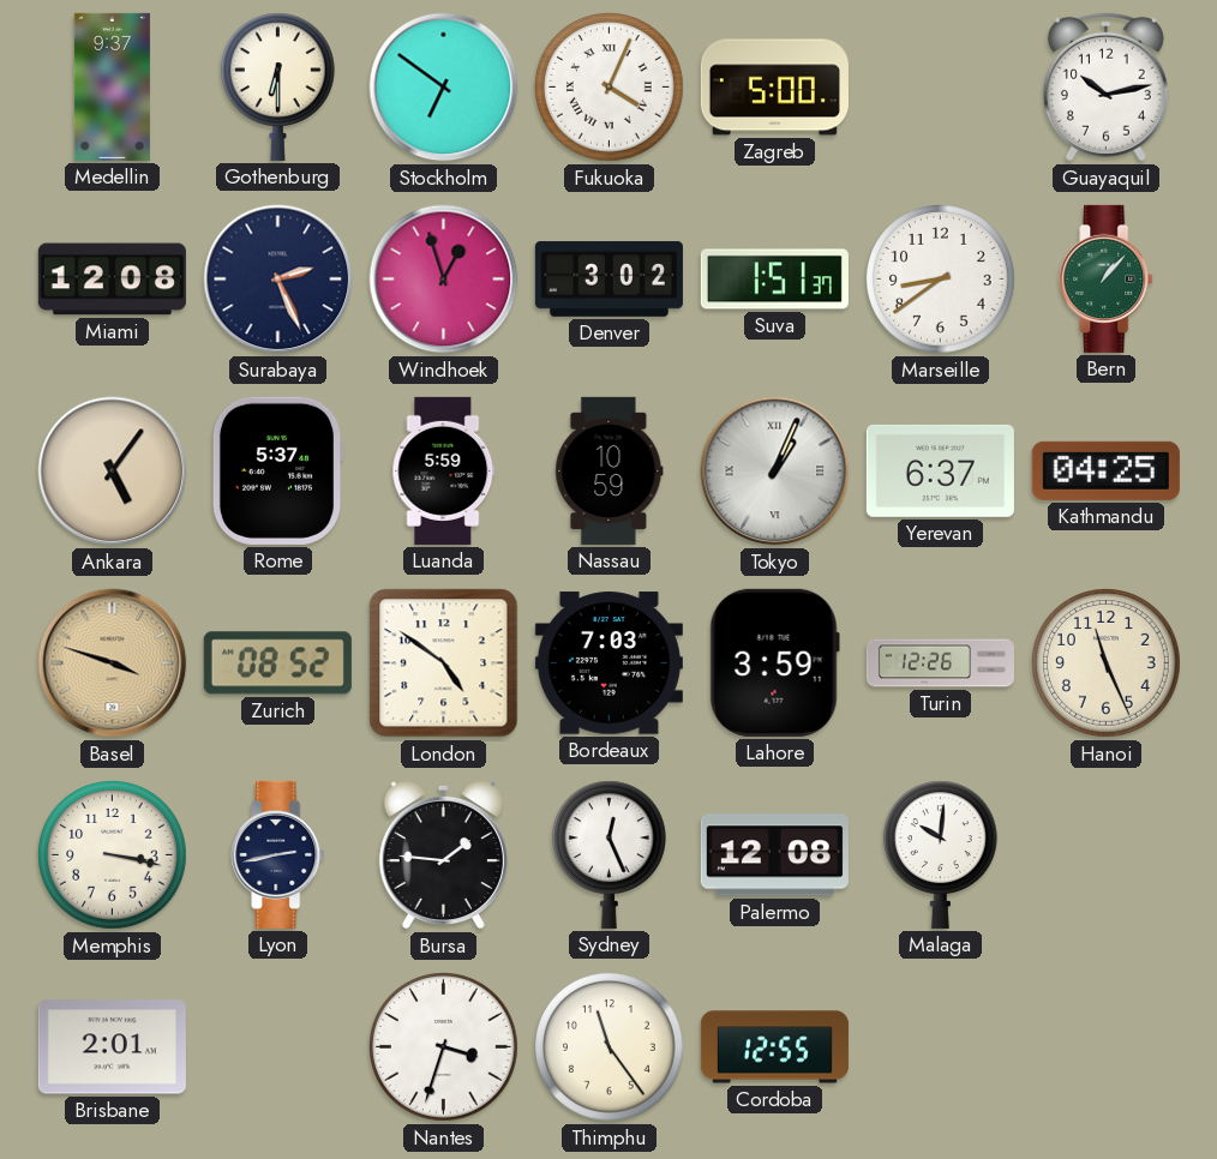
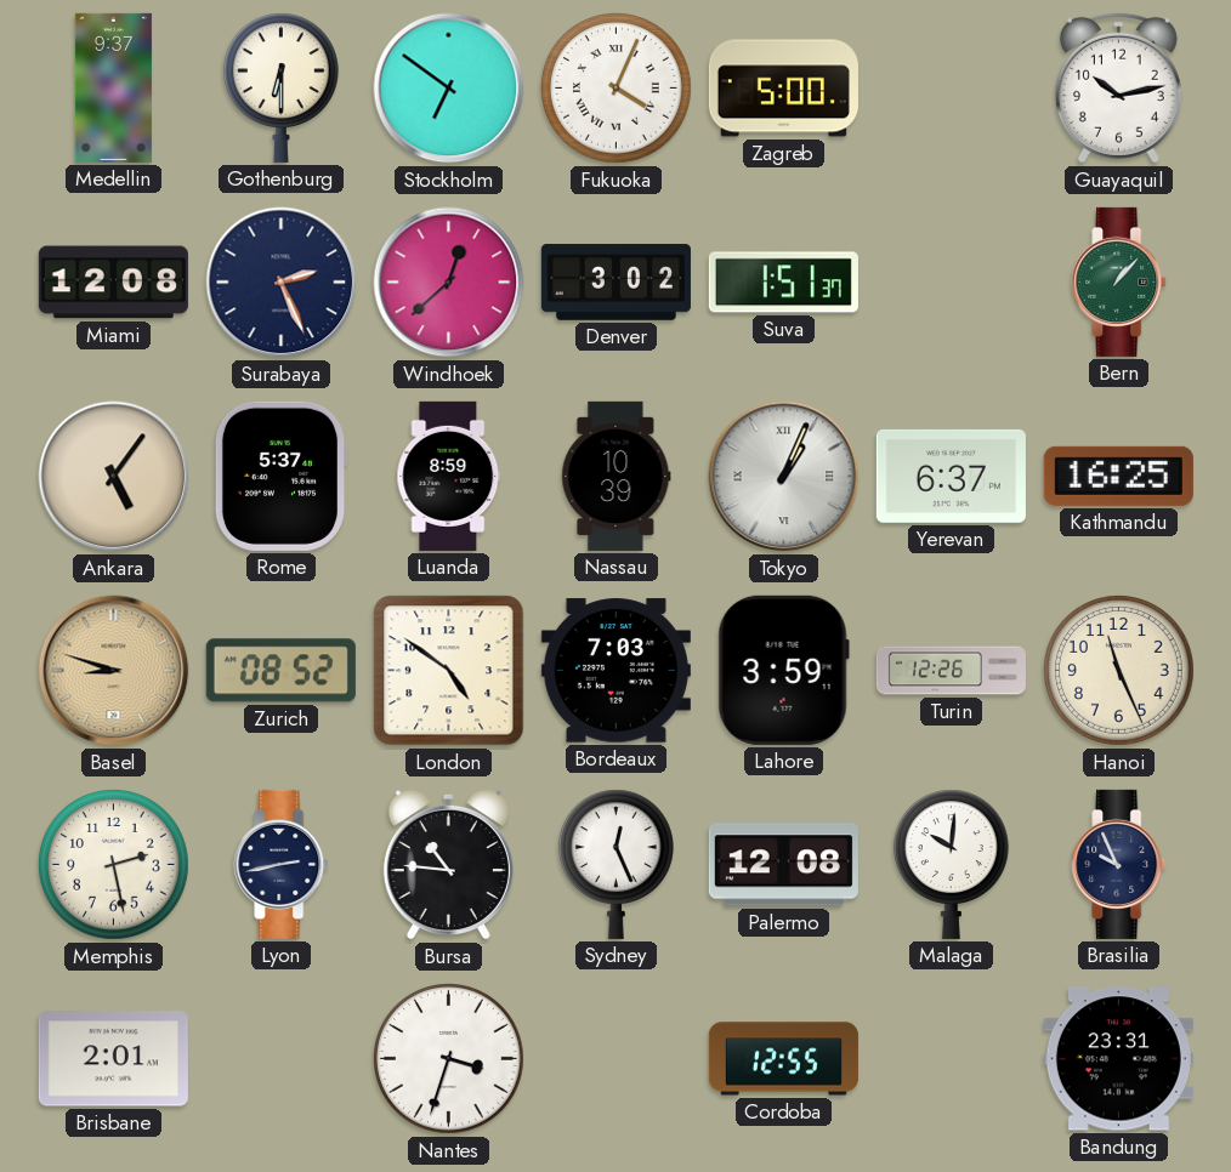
Windhoek: 12:57 -> 12:38 (449, 283)
Marseille: 8:39 -> none (941, 280)
Luanda: 5:59 -> 8:59 (449, 476)
Nassau: 10:59 -> 10:39 (617, 476)
Kathmandu: 04:25 -> 16:25 (1118, 476)
Basel: 3:48 -> 8:48 (114, 671)
Memphis: 3:17 -> 2:28 (114, 865)
Bursa: 1:46 -> 10:46 (448, 864)
Brasilia: none -> 9:56 (1119, 864)
Thimphu: 11:24 -> none (610, 1047)
Bandung: none -> 23:31 (1118, 1059)
